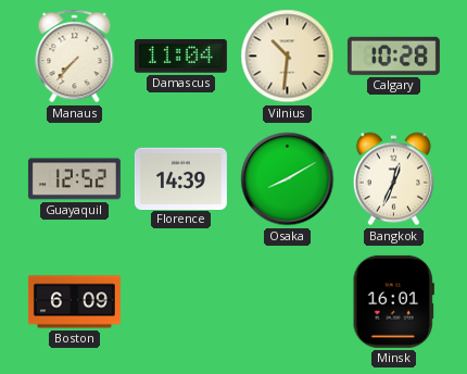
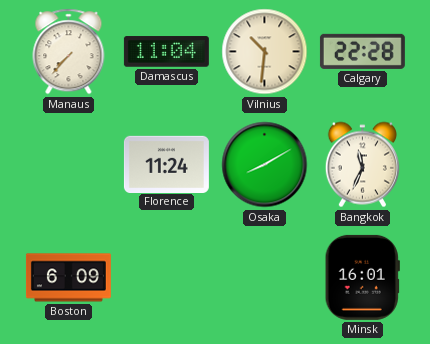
Calgary: 10:28 -> 22:28 (362, 51)
Guayaquil: 12:52 -> none (74, 179)
Florence: 14:39 -> 11:24 (166, 164)
Bangkok: 12:34 -> 11:34 (362, 165)
